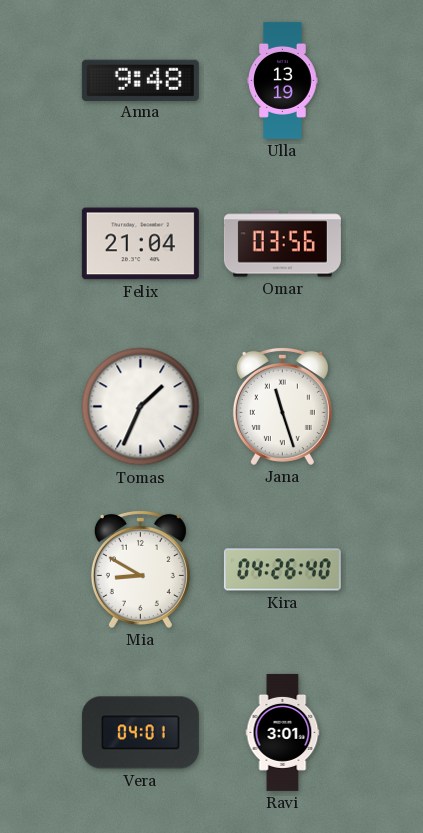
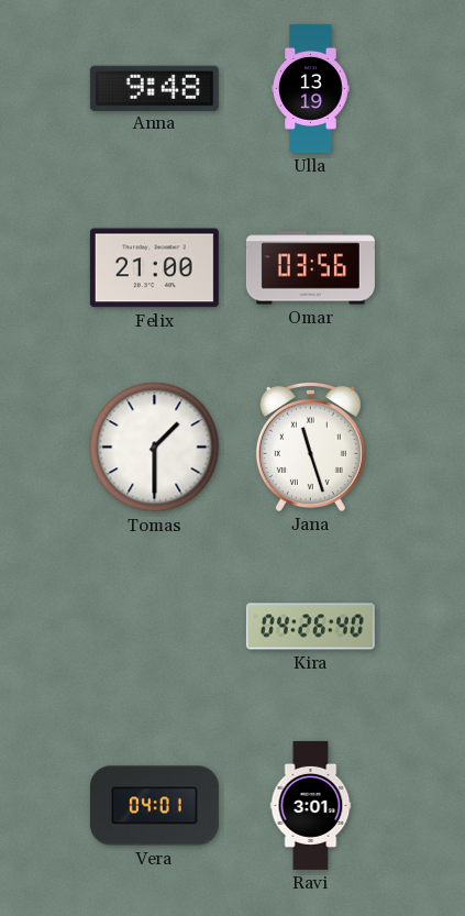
Felix: 21:04 -> 21:00 (154, 268)
Tomas: 1:34 -> 1:30 (155, 448)
Mia: 8:50 -> none (140, 569)
